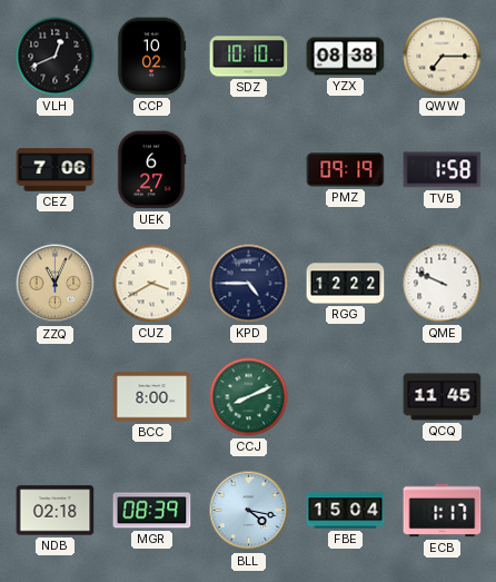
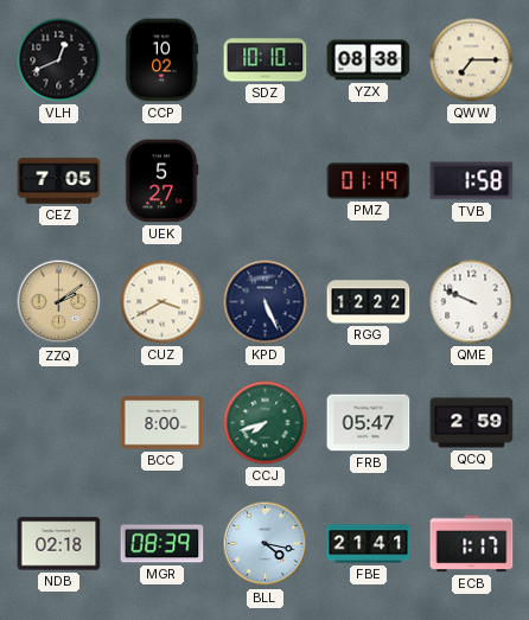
CEZ: 7:06 -> 7:05 (59, 181)
UEK: 6:27 -> 5:27 (161, 181)
PMZ: 09:19 -> 01:19 (369, 181)
ZZQ: 11:04 -> 2:09 (59, 302)
KPD: 4:45 -> 5:26 (266, 302)
CCJ: 8:11 -> 7:42 (266, 423)
FRB: none -> 05:47 (369, 423)
QCQ: 11:45 -> 2:59 (472, 423)
FBE: 15:04 -> 21:41 (369, 544)
